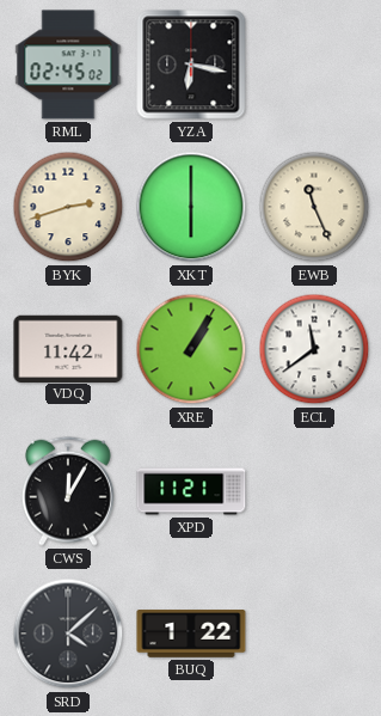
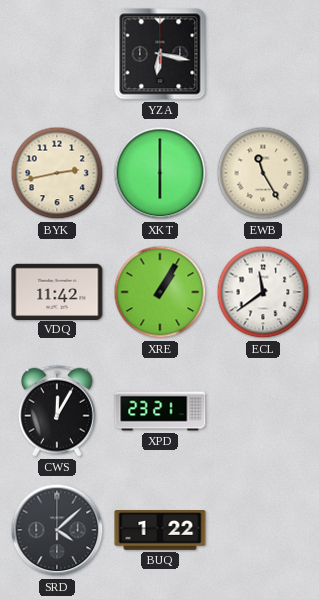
RML: 02:45 -> none (68, 65)
BYK: 2:42 -> 2:43 (57, 173)
EWB: 11:26 -> 11:25 (263, 173)
XPD: 11:21 -> 23:21 (160, 411)
